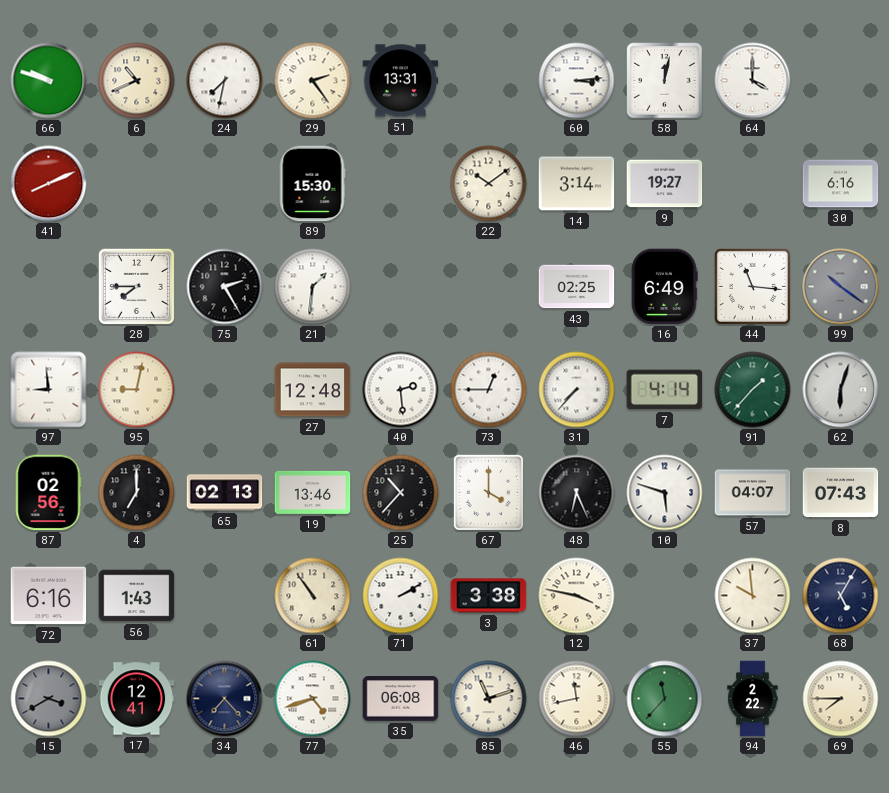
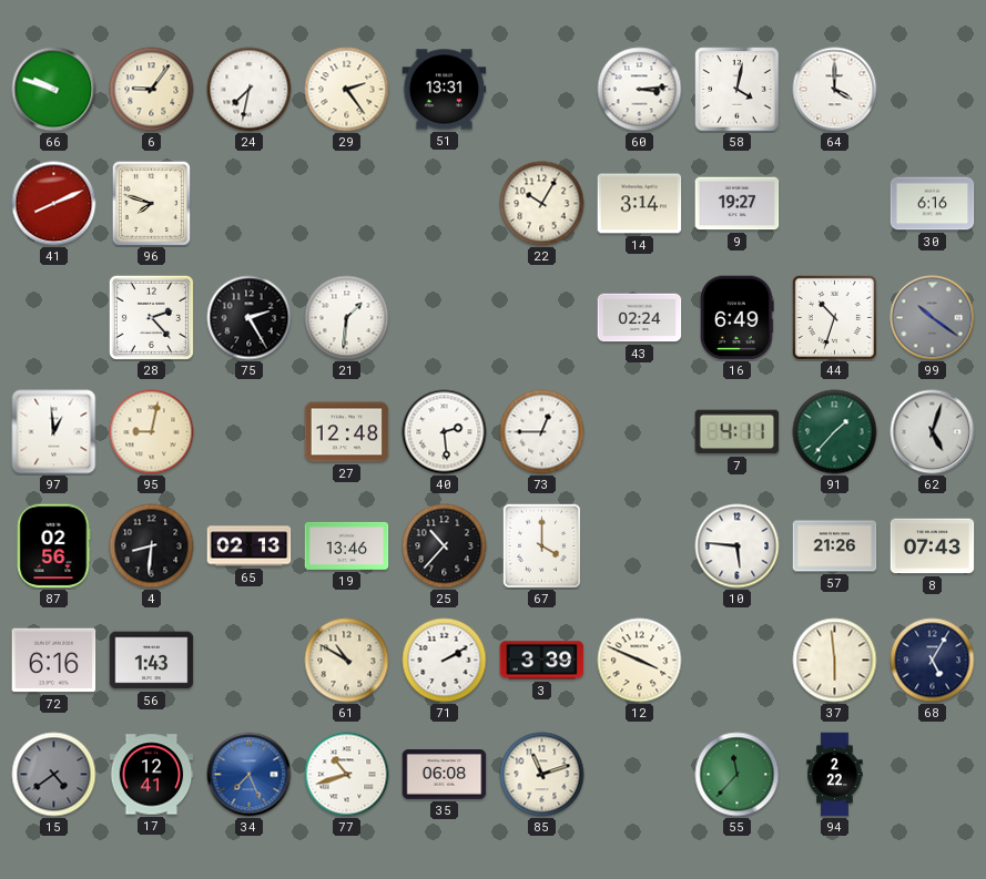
6: 10:41 -> 9:06 (152, 90)
58: 12:02 -> 4:02 (738, 90)
96: none -> 7:48 (151, 203)
89: 15:30 -> none (312, 184)
22: 10:09 -> 10:05 (542, 204)
28: 7:45 -> 2:23 (151, 317)
43: 02:25 -> 02:24 (640, 318)
44: 11:16 -> 10:33 (834, 317)
97: 8:59 -> 12:59 (54, 432)
31: 7:37 -> none (577, 390)
7: 4:14 -> 4:11 (738, 432)
62: 6:03 -> 5:03 (933, 432)
4: 7:00 -> 8:31 (152, 546)
48: 6:26 -> none (577, 493)
10: 5:48 -> 5:46 (738, 546)
57: 04:07 -> 21:26 (835, 546)
61: 10:54 -> 10:50 (347, 661)
3: 3:38 -> 3:39 (542, 661)
12: 3:47 -> 3:49 (640, 661)
37: 9:59 -> 5:59 (835, 661)
15: 3:40 -> 4:39 (54, 775)
34: 7:23 -> 7:26 (250, 775)
34 dial: navy -> blue (250, 775)
77: 4:42 -> 10:42 (347, 775)
46: 11:43 -> none (577, 699)
69: 7:45 -> none (841, 699)
